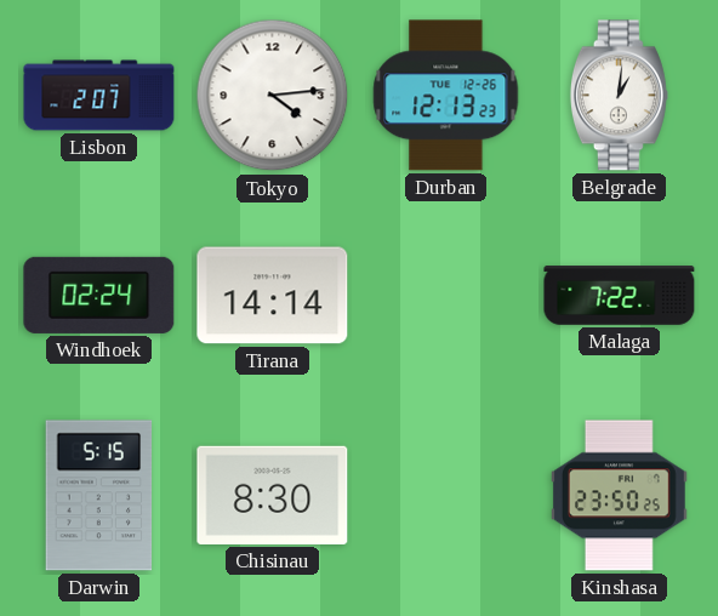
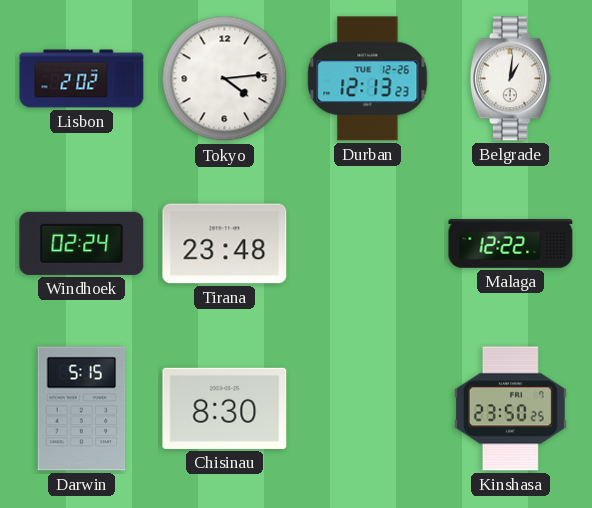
Lisbon: 2:07 -> 2:02 (82, 79)
Tirana: 14:14 -> 23:48 (225, 244)
Malaga: 7:22 -> 12:22 (511, 244)
